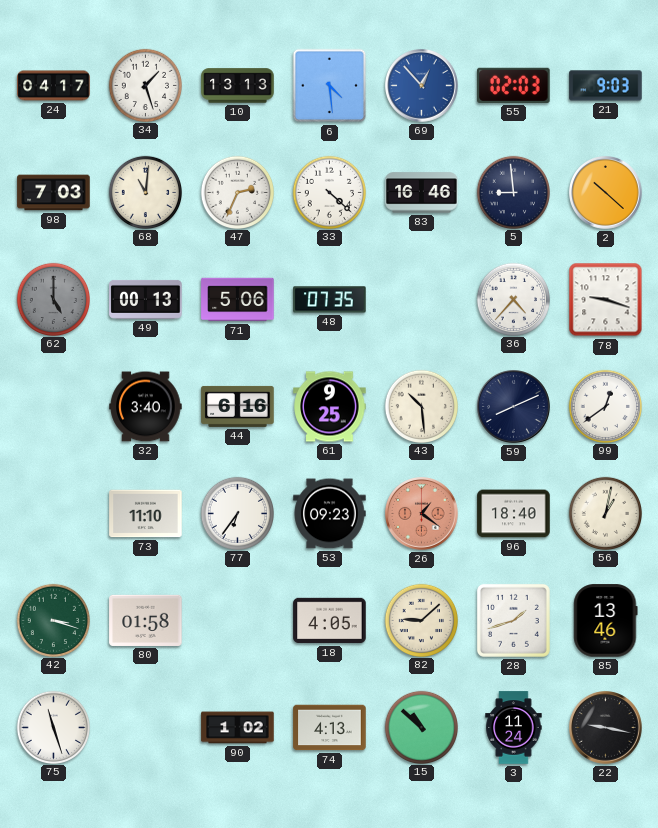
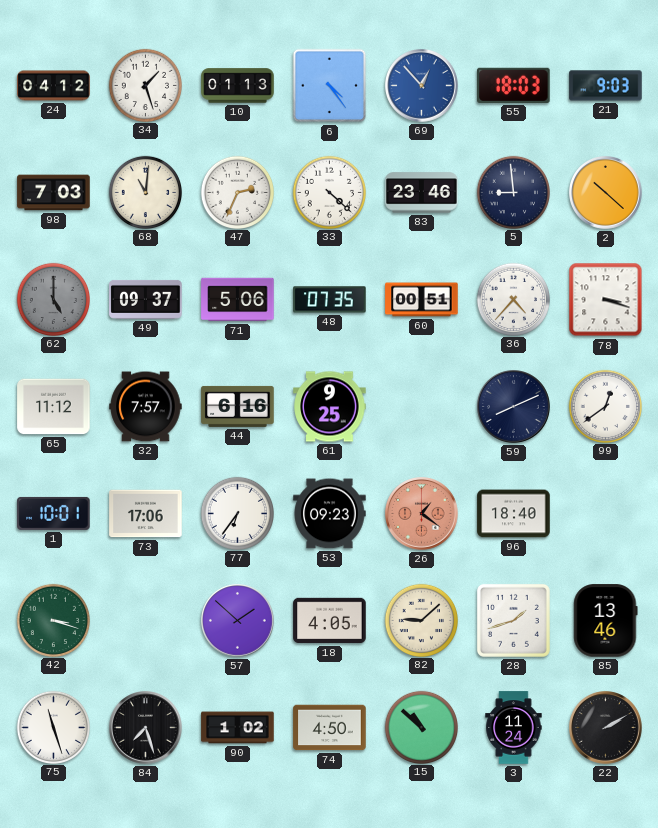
24: 04:17 -> 04:12 (54, 86)
10: 13:13 -> 01:13 (238, 86)
6: 4:29 -> 4:24 (330, 86)
55: 02:03 -> 18:03 (514, 85)
83: 16:46 -> 23:46 (422, 193)
49: 00:13 -> 09:37 (146, 299)
60: none -> 00:51 (422, 300)
78: 9:18 -> 3:18 (606, 300)
65: none -> 11:12 (54, 407)
32: 3:40 -> 7:57 (146, 407)
43: 10:29 -> none (421, 406)
1: none -> 10:01 (54, 513)
73: 11:10 -> 17:06 (146, 514)
56: 1:02 -> none (605, 513)
80: 01:58 -> none (146, 620)
57: none -> 1:52 (238, 621)
84: none -> 7:27 (146, 728)
74: 4:13 -> 4:50 (330, 728)
22: 9:17 -> 2:10 (606, 728)
